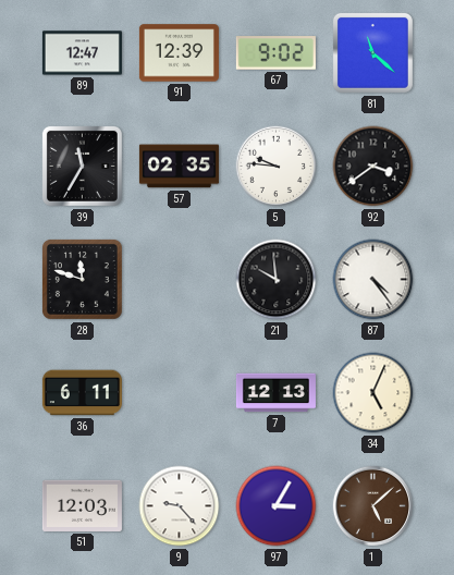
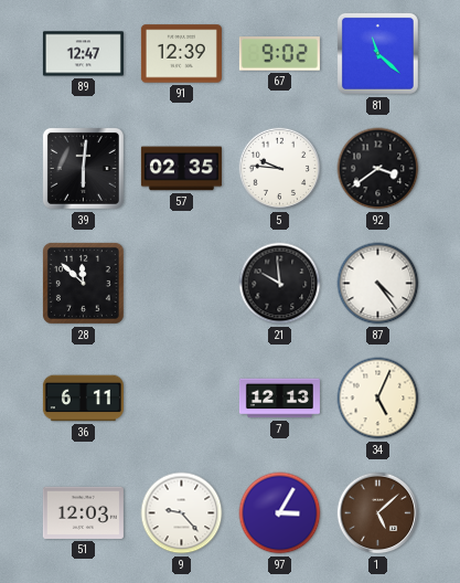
39: 11:35 -> 6:01 (83, 168)
28: 11:48 -> 11:52 (83, 283)
